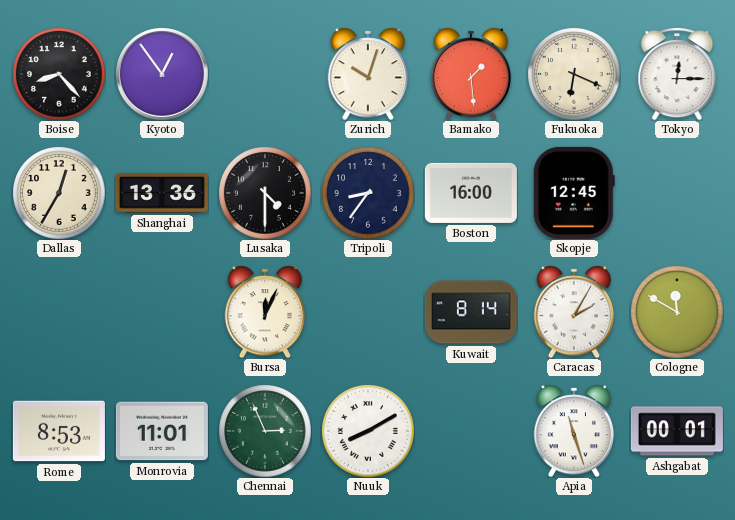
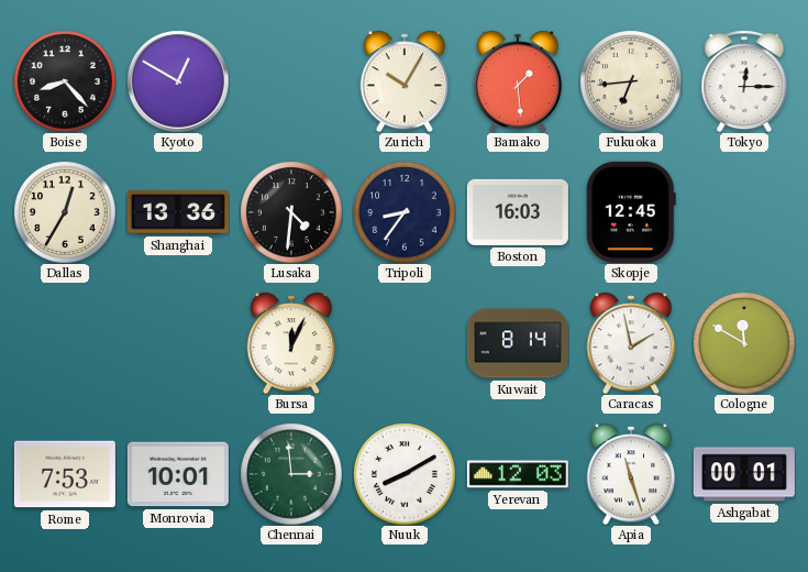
Kyoto: 12:54 -> 12:50 (178, 81)
Zurich: 10:03 -> 10:05 (405, 81)
Fukuoka: 6:19 -> 6:44 (631, 81)
Lusaka: 4:30 -> 4:31 (291, 212)
Boston: 16:00 -> 16:03 (518, 212)
Caracas: 2:05 -> 1:58 (631, 343)
Rome: 8:53 -> 7:53 (65, 474)
Monrovia: 11:01 -> 10:01 (178, 474)
Chennai: 2:56 -> 2:59 (291, 474)
Yerevan: none -> 12:03 (518, 474)
